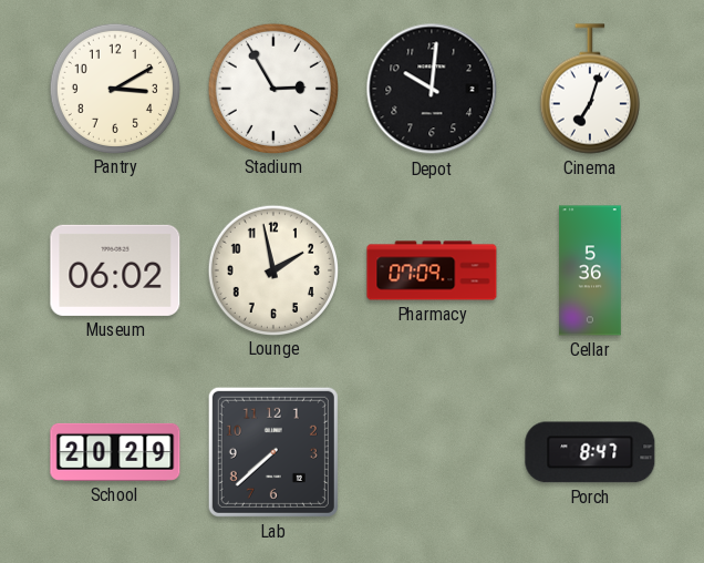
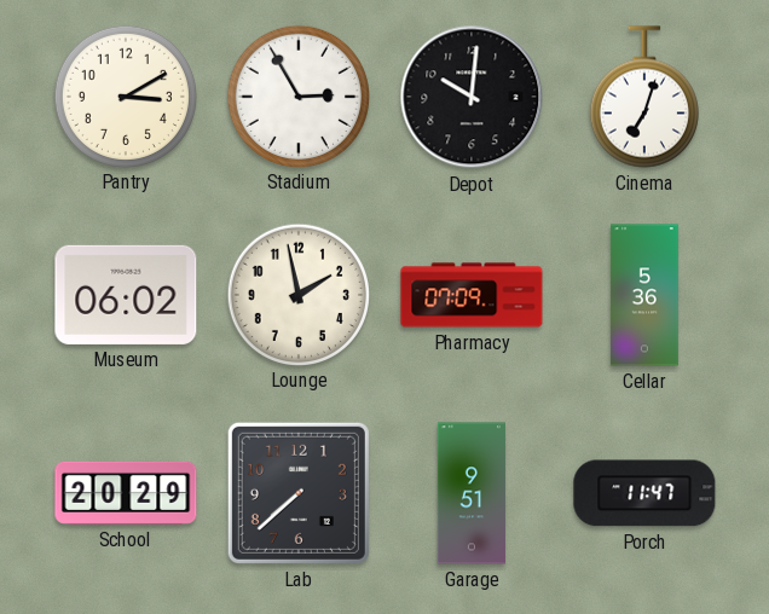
Garage: none -> 9:51 (472, 493)
Porch: 8:47 -> 11:47 (644, 493)
